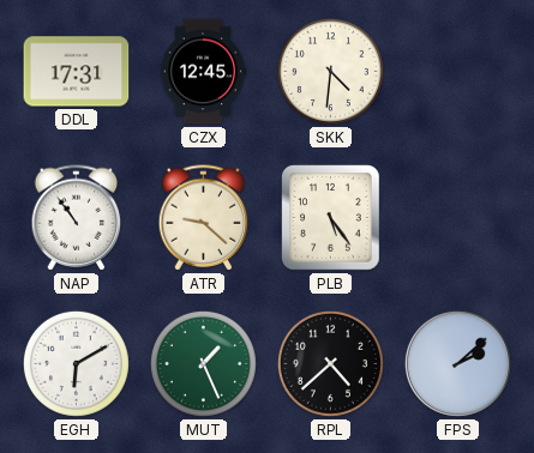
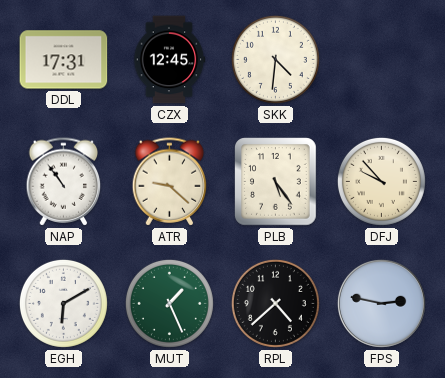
DFJ: none -> 9:53 (381, 181)
FPS: 2:08 -> 2:47 (381, 303)
